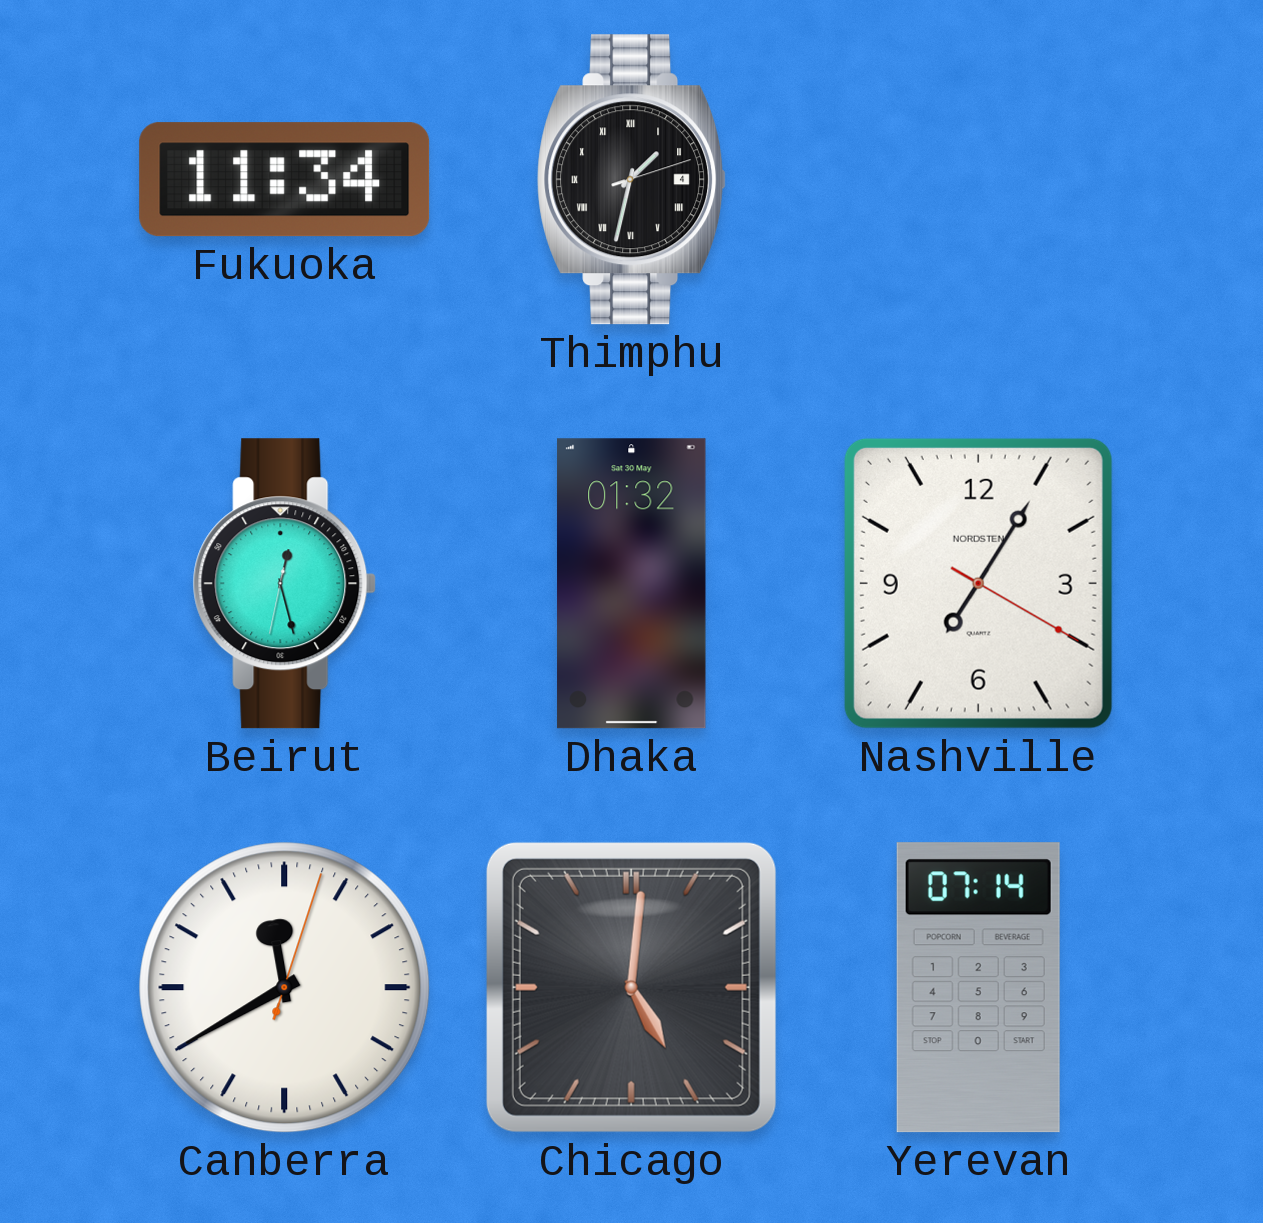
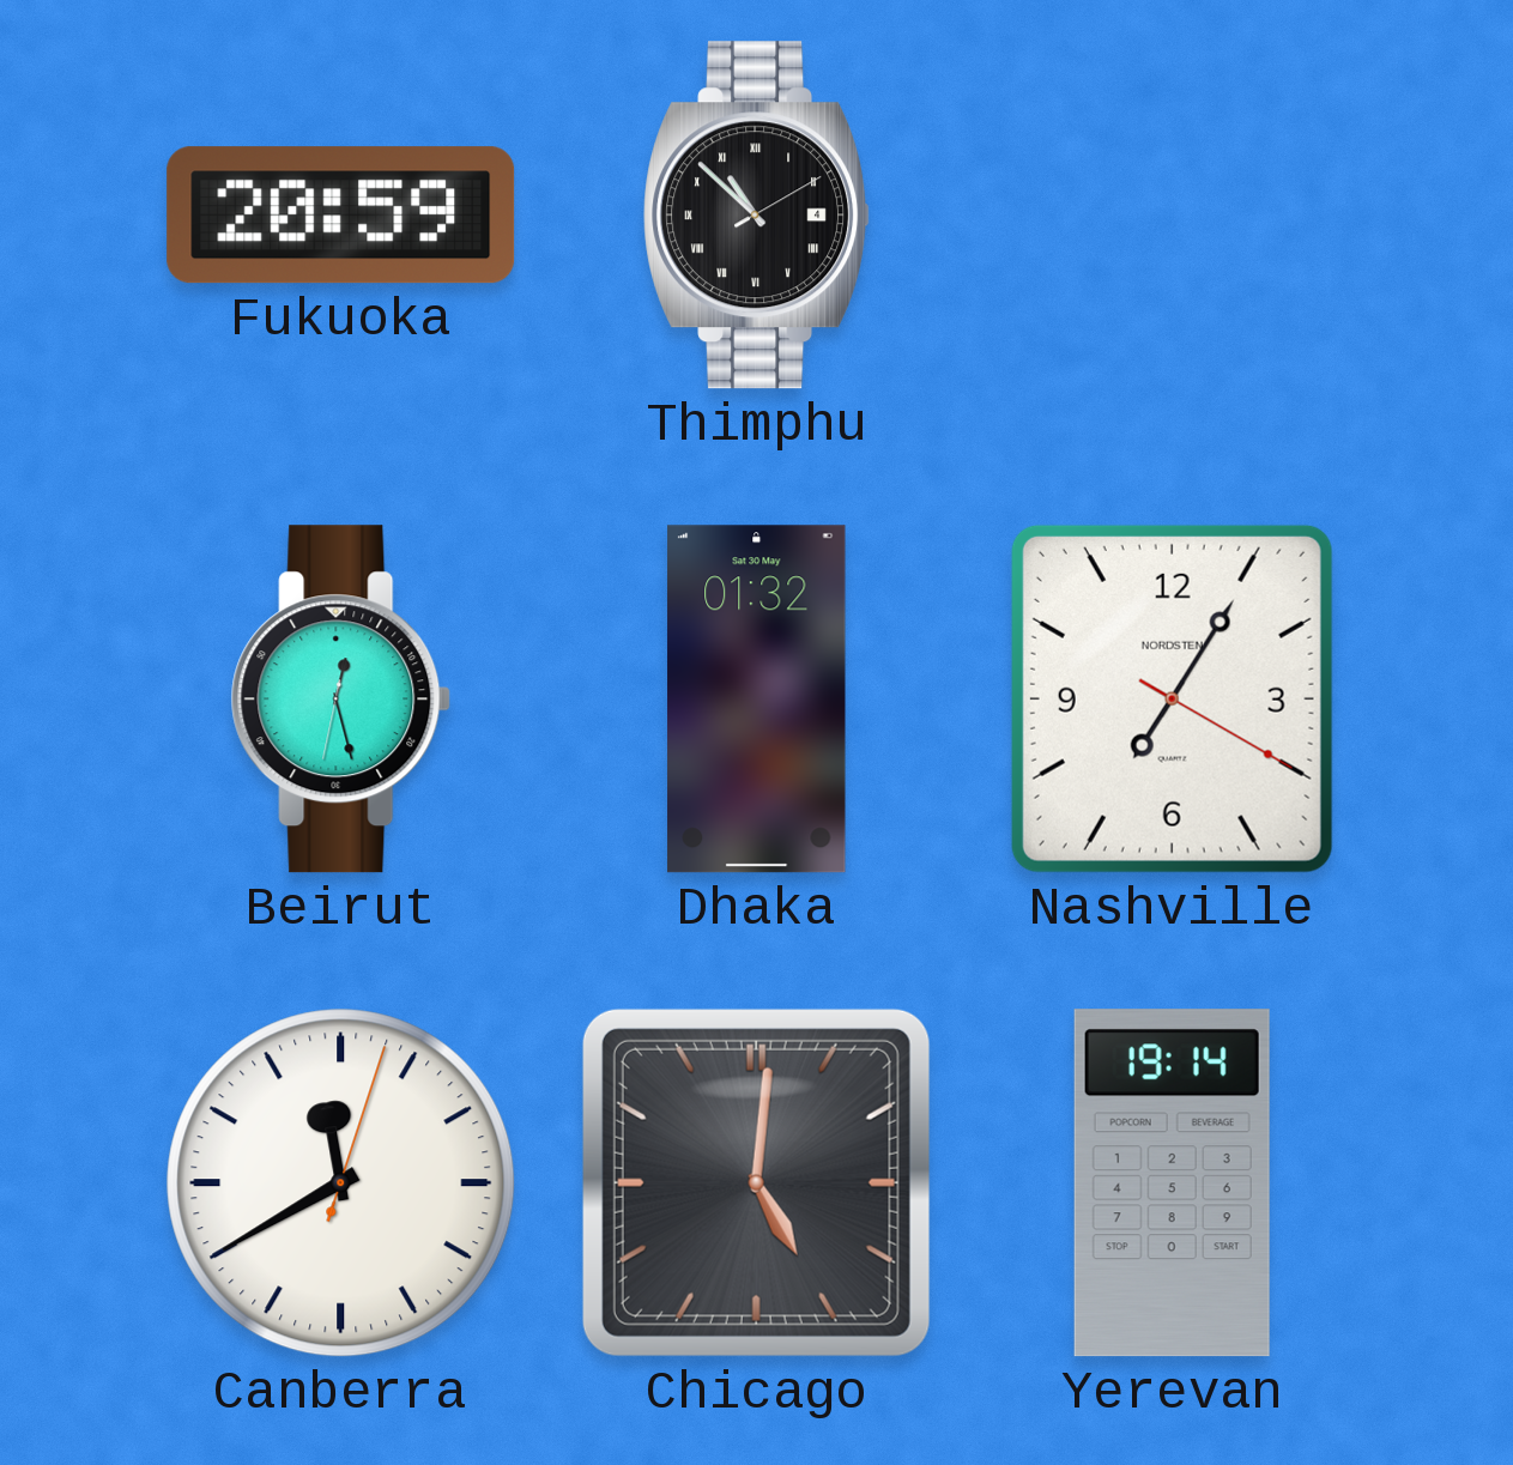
Fukuoka: 11:34 -> 20:59 (341, 216)
Thimphu: 1:32 -> 10:52 (757, 216)
Yerevan: 07:14 -> 19:14 (1172, 1183)
